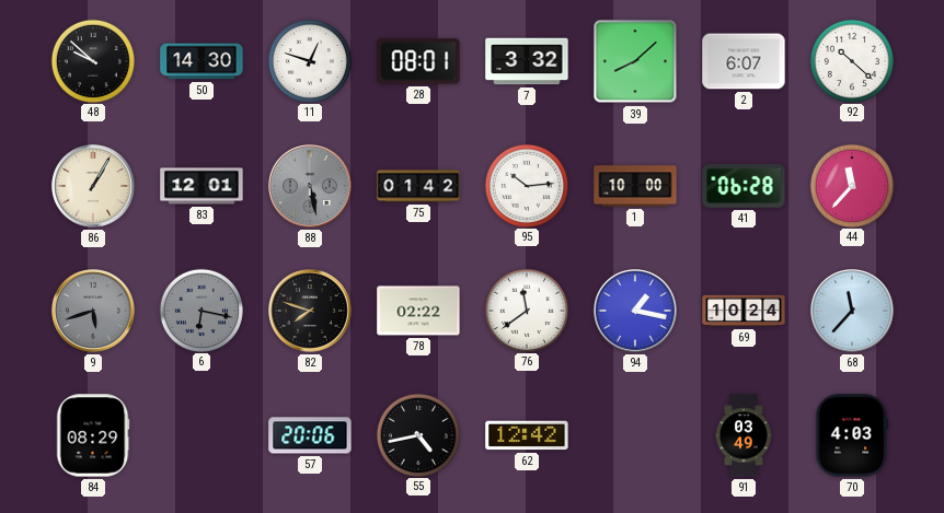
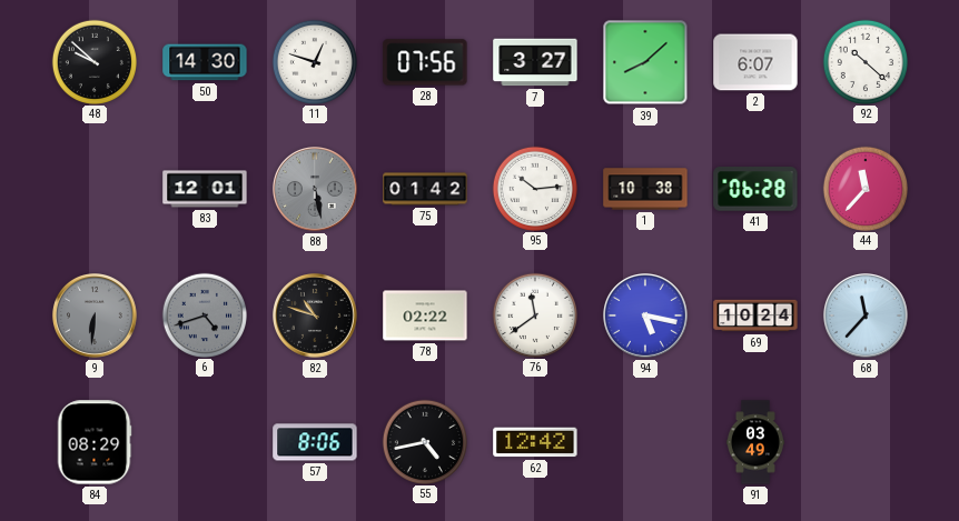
28: 08:01 -> 07:56 (425, 62)
7: 3:32 -> 3:27 (535, 62)
86: 1:05 -> none (94, 187)
1: 10:00 -> 10:38 (645, 189)
9: 5:42 -> 6:31 (96, 317)
6: 6:17 -> 4:42 (204, 314)
82: 7:48 -> 10:48 (316, 317)
94: 1:17 -> 5:17 (646, 317)
57: 20:06 -> 8:06 (315, 442)
70: 4:03 -> none (852, 435)
